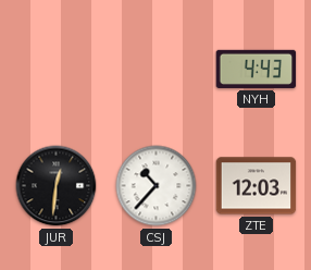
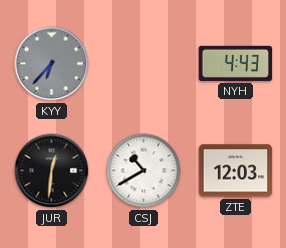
KYY: none -> 6:37 (52, 64)
CSJ: 10:37 -> 10:40 (144, 171)
